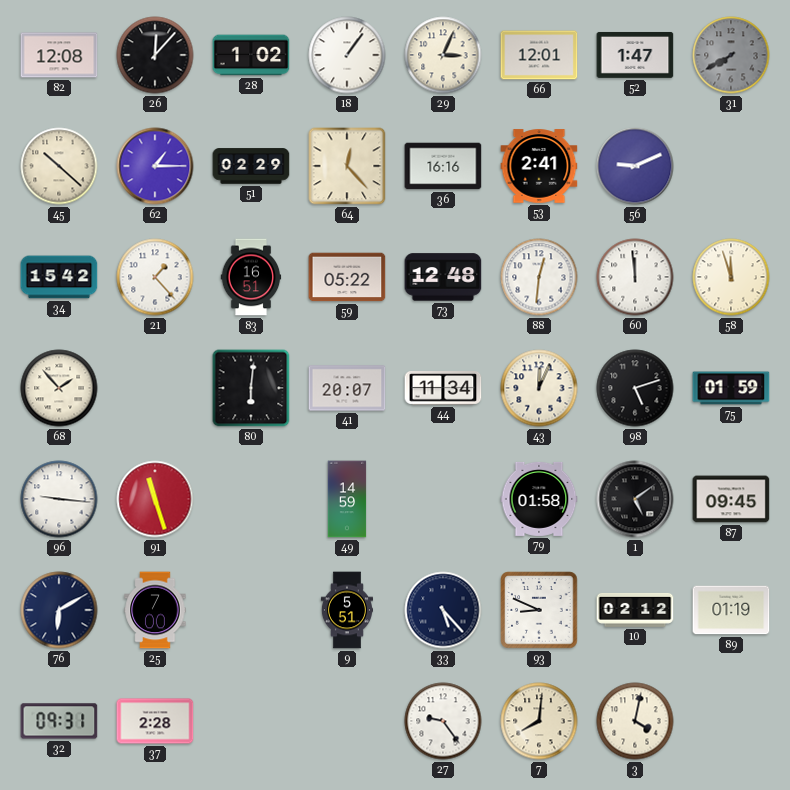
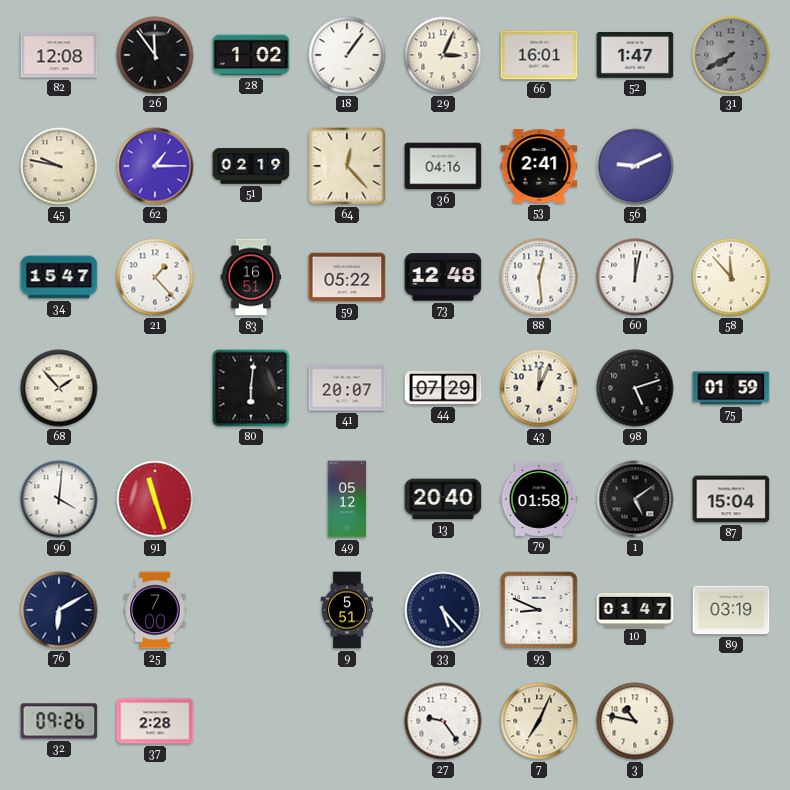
26: 12:07 -> 11:54 (155, 55)
66: 12:01 -> 16:01 (539, 55)
45: 10:22 -> 9:47 (59, 166)
51: 02:29 -> 02:19 (251, 166)
36: 16:16 -> 04:16 (443, 166)
34: 15:42 -> 15:47 (59, 277)
88: 12:31 -> 12:29 (539, 277)
60: 11:59 -> 12:02 (635, 277)
58: 11:57 -> 11:53 (731, 277)
44: 11:34 -> 07:29 (443, 389)
96: 9:16 -> 4:01 (59, 499)
49: 14:59 -> 05:12 (347, 499)
13: none -> 20:40 (443, 499)
87: 09:45 -> 15:04 (731, 499)
10: 02:12 -> 01:47 (635, 610)
89: 01:19 -> 03:19 (731, 610)
32: 09:31 -> 09:26 (59, 721)
7: 8:01 -> 7:04 (539, 721)
3: 4:02 -> 10:47 (635, 721)
